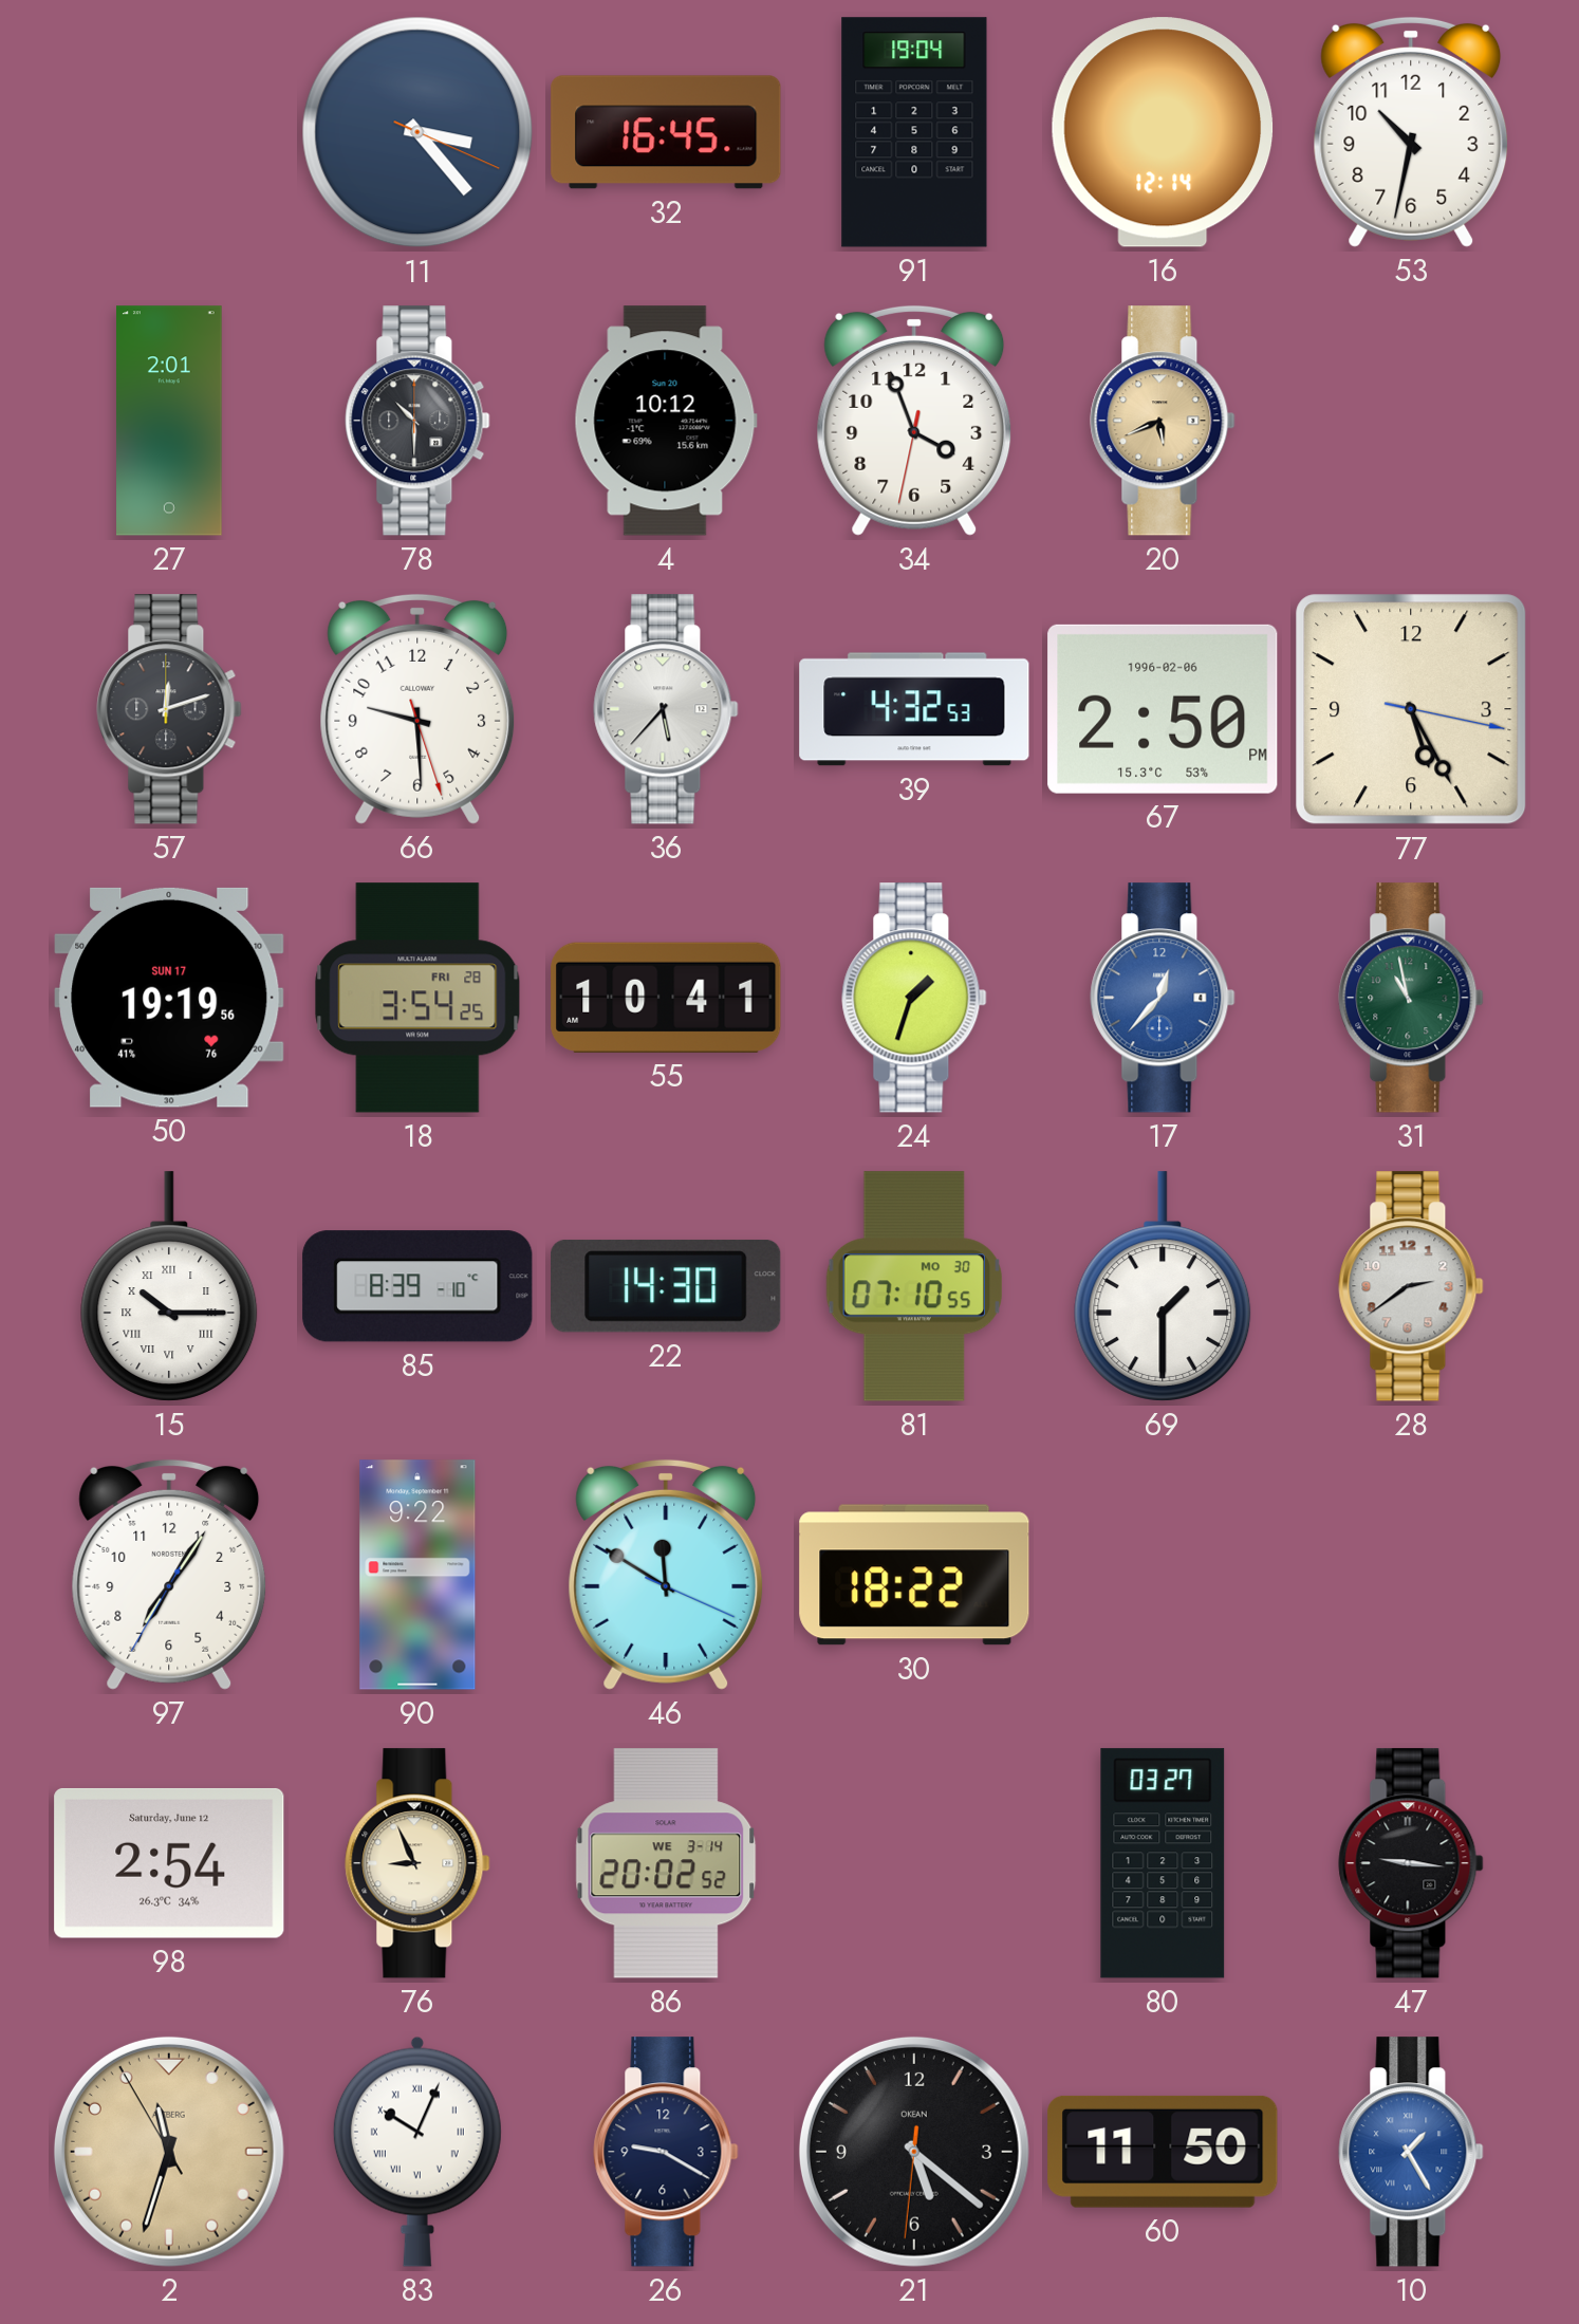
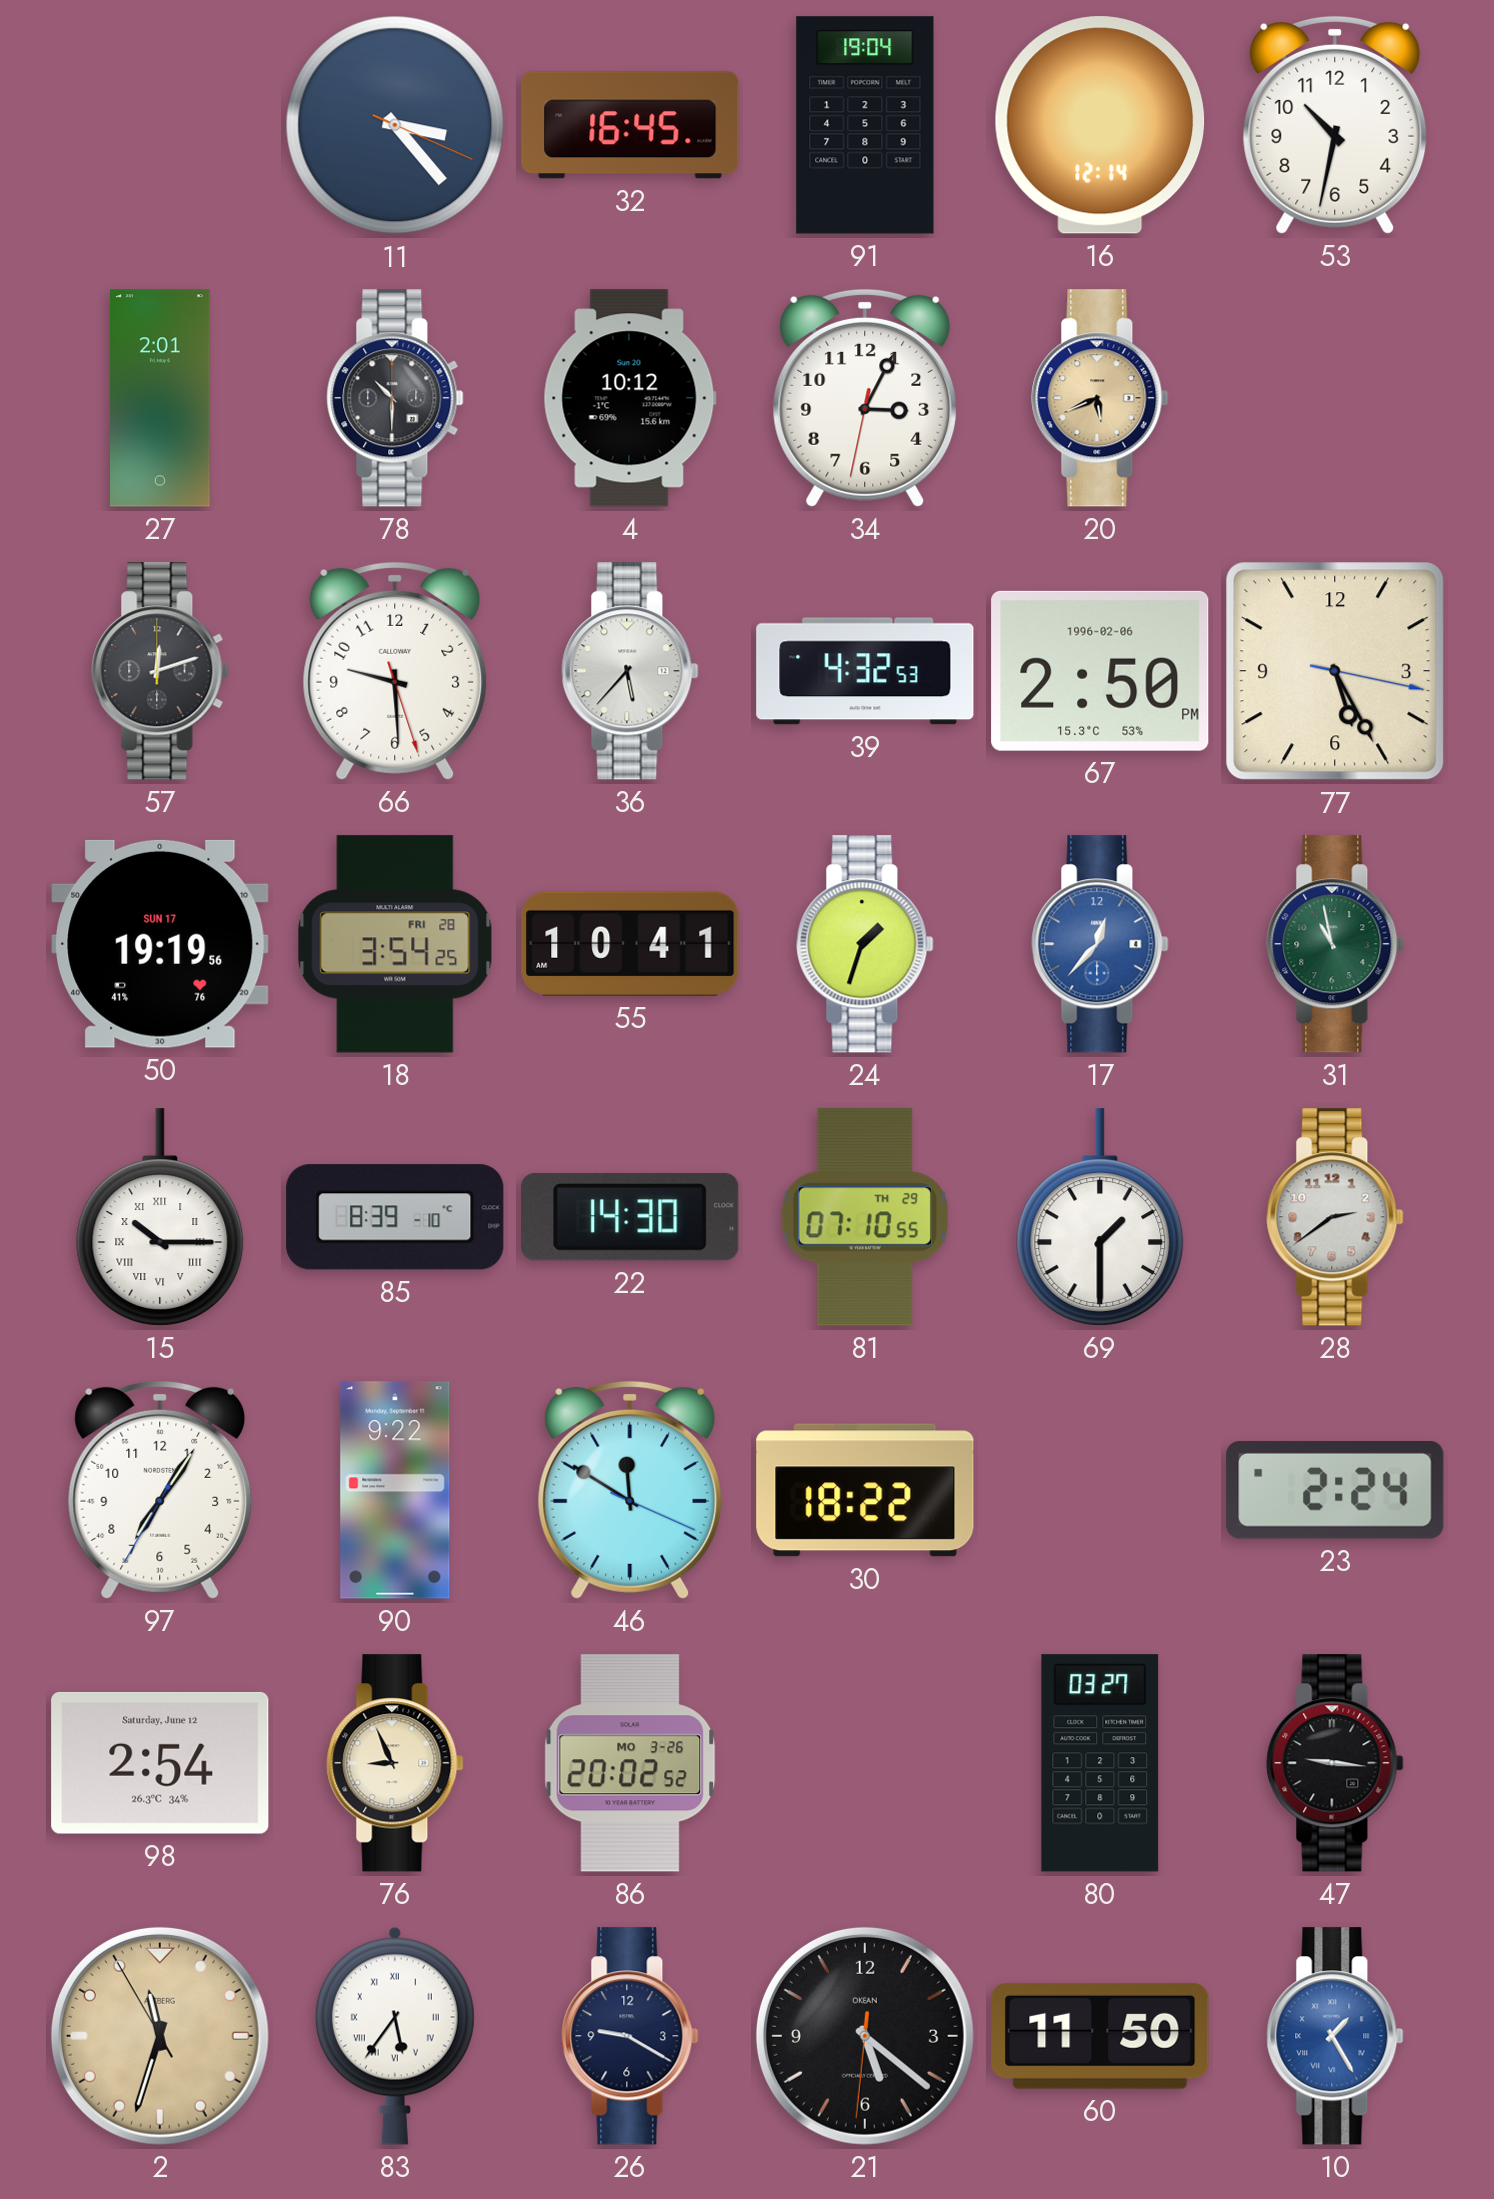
34: 3:56 -> 3:04 (865, 398)
81 date: MO 30 -> TH 29 (865, 1217)
23: none -> 2:24 (1335, 1490)
86 date: WE 3-14 -> MO 3-26 (630, 1763)
83: 10:04 -> 5:36 (395, 2036)
